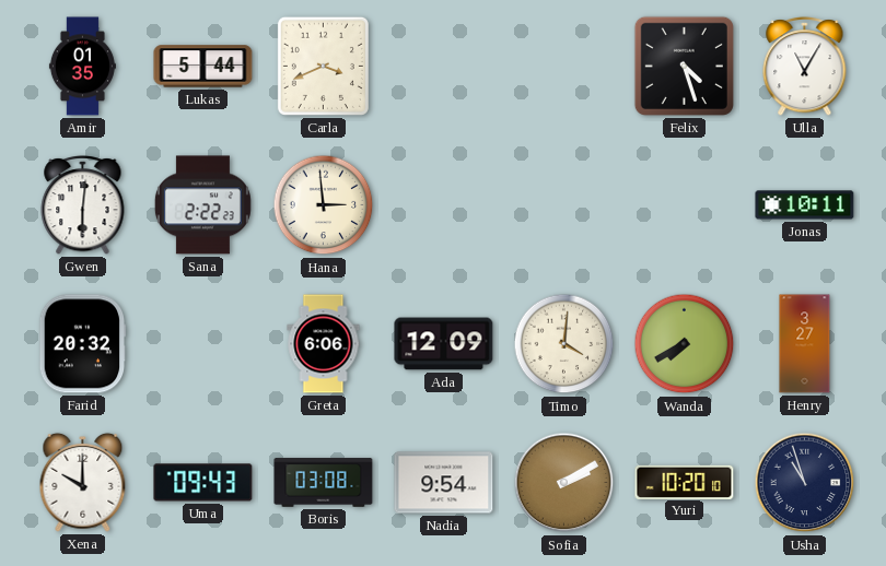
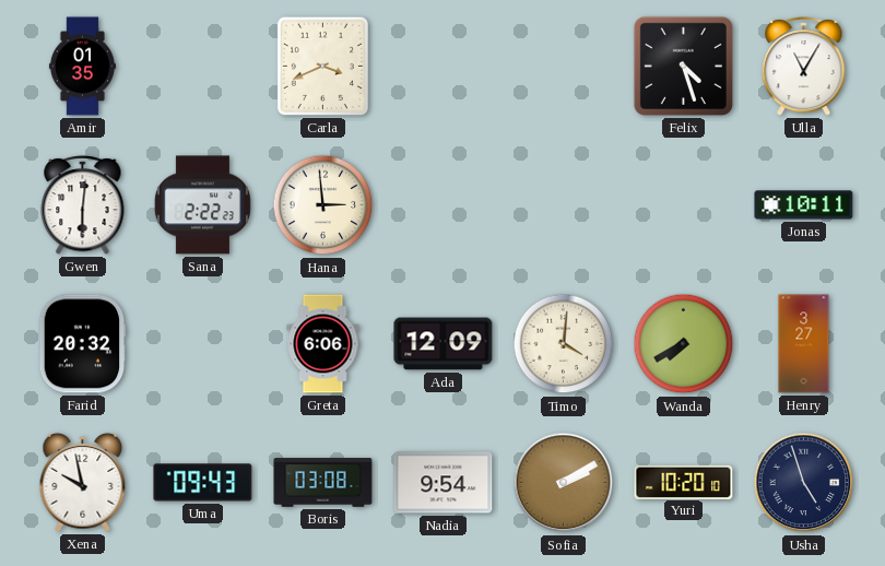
Lukas: 5:44 -> none (203, 67)
Xena: 10:00 -> 9:58 (83, 482)
Usha: 10:57 -> 4:57 (804, 483)
